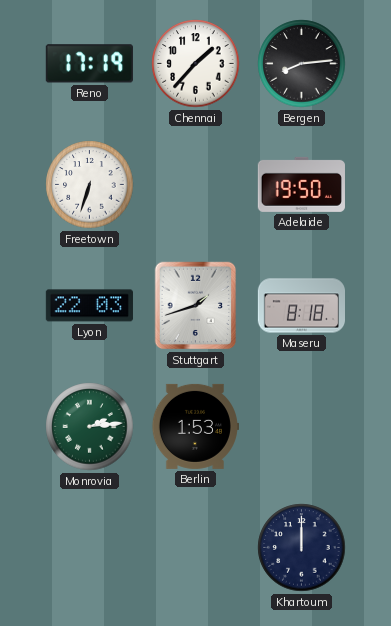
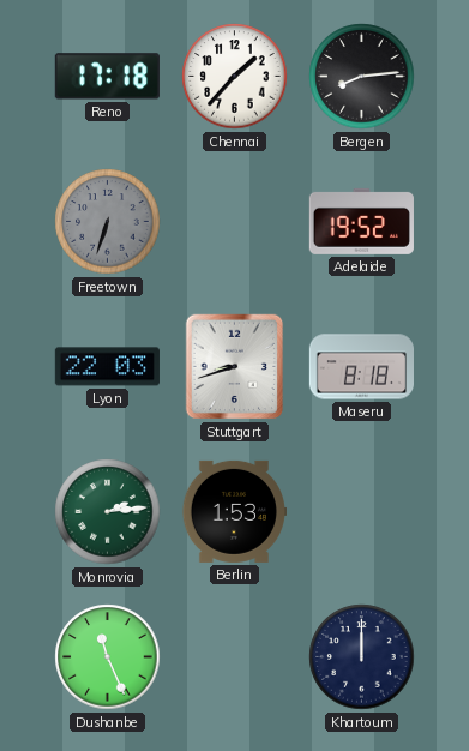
Reno: 17:19 -> 17:18 (107, 77)
Freetown dial: white -> grey (108, 222)
Adelaide: 19:50 -> 19:52 (361, 221)
Stuttgart: 1:42 -> 8:42 (235, 367)
Dushanbe: none -> 11:26 (108, 657)
